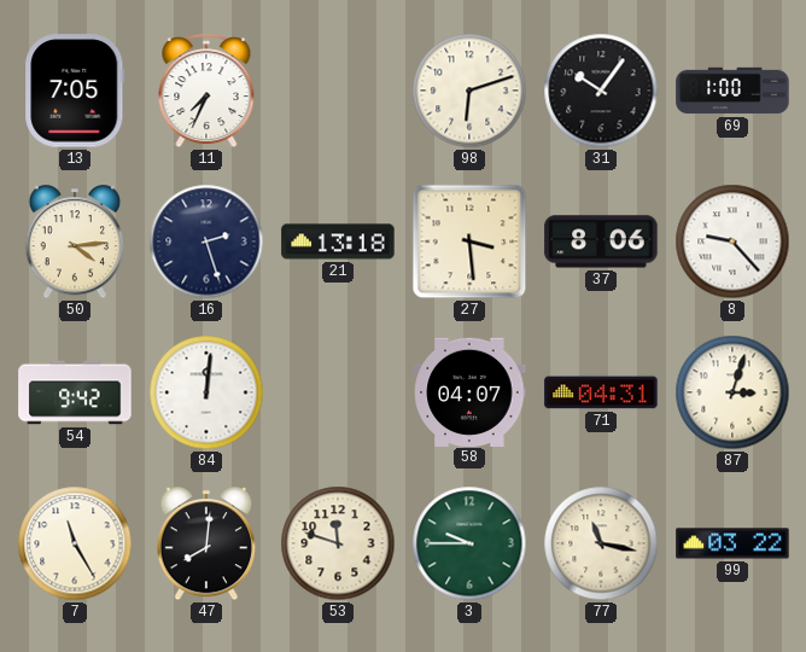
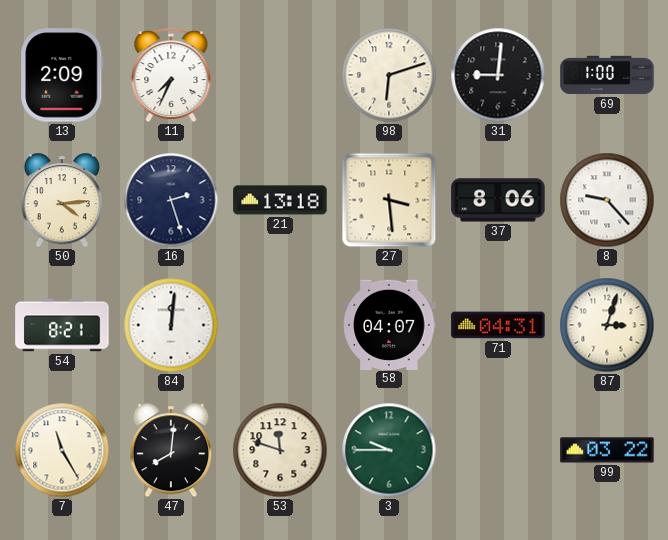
13: 7:05 -> 2:09 (62, 75)
31: 10:06 -> 9:01 (498, 75)
54: 9:42 -> 8:21 (62, 325)
77: 11:17 -> none (601, 543)
